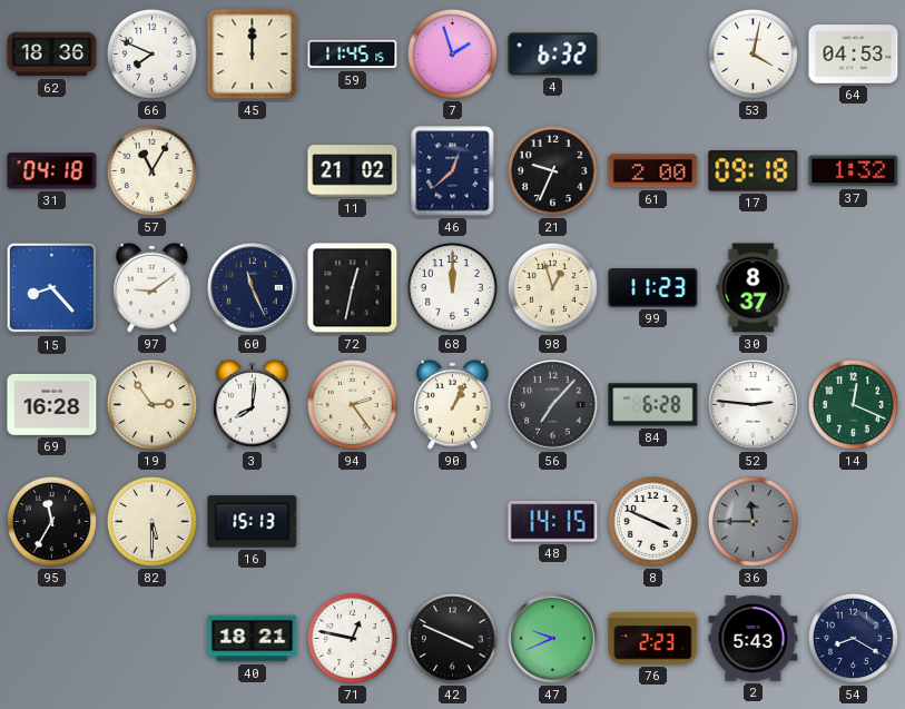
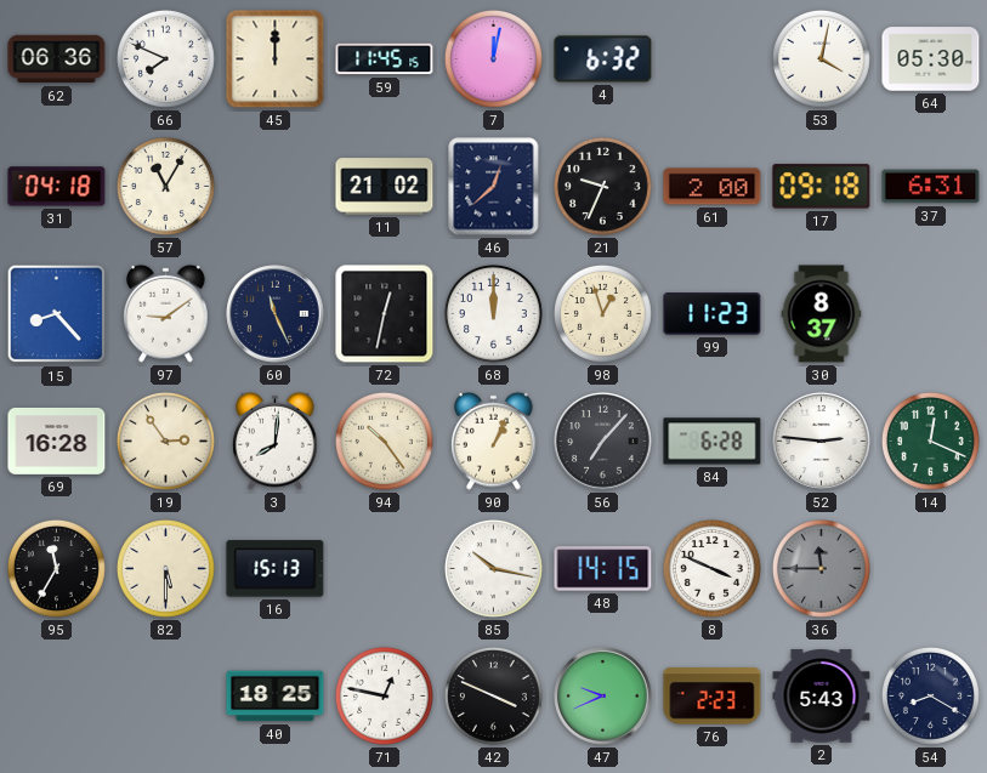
62: 18:36 -> 06:36 (57, 59)
7: 1:57 -> 12:02 (493, 58)
64: 04:53 -> 05:30 (931, 59)
37: 1:32 -> 6:31 (931, 187)
94: 2:24 -> 10:24 (384, 441)
85: none -> 10:17 (493, 568)
40: 18:21 -> 18:25 (276, 697)
